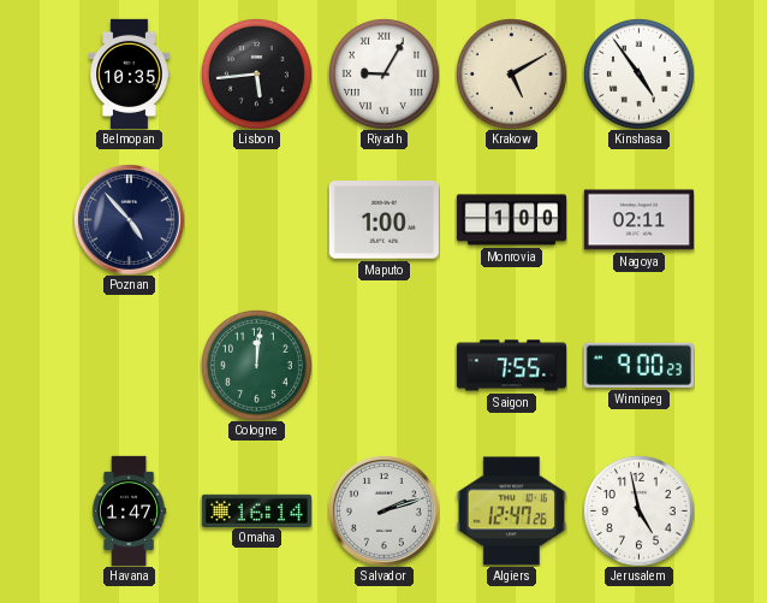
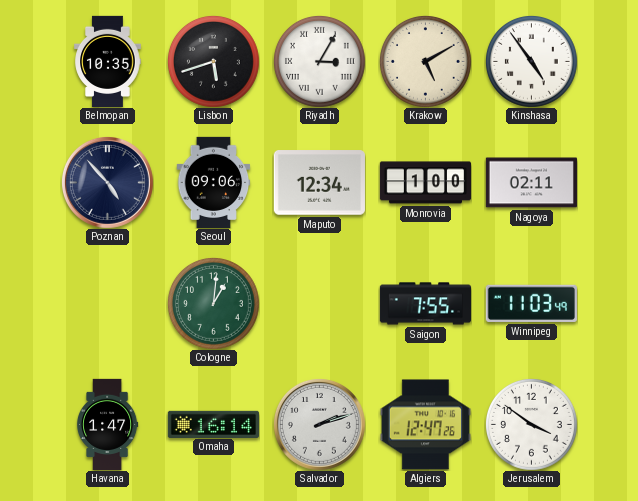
Lisbon: 5:44 -> 5:42 (214, 62)
Riyadh: 9:05 -> 3:05 (320, 62)
Seoul: none -> 09:06 (214, 182)
Maputo: 1:00 -> 12:34 (319, 183)
Cologne: 12:01 -> 1:01 (214, 304)
Winnipeg: 9:00 -> 11:03 (531, 303)
Jerusalem: 4:58 -> 3:51 (532, 425)
